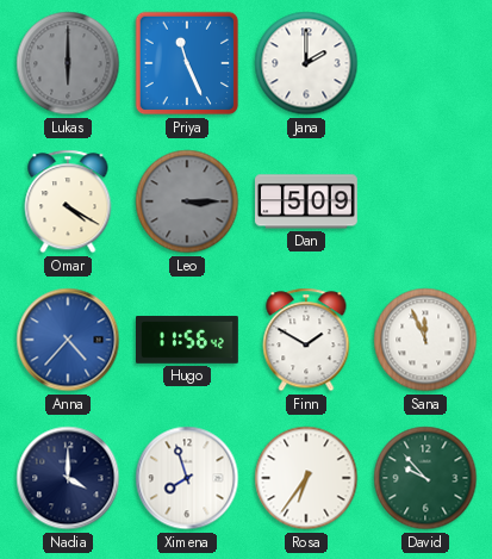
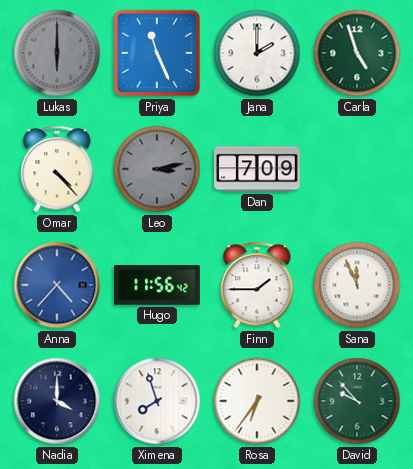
Carla: none -> 4:57 (357, 53)
Omar: 4:20 -> 4:23 (57, 169)
Leo: 3:15 -> 3:13 (157, 169)
Dan: 5:09 -> 7:09 (258, 169)
Finn: 1:50 -> 1:45 (257, 285)
